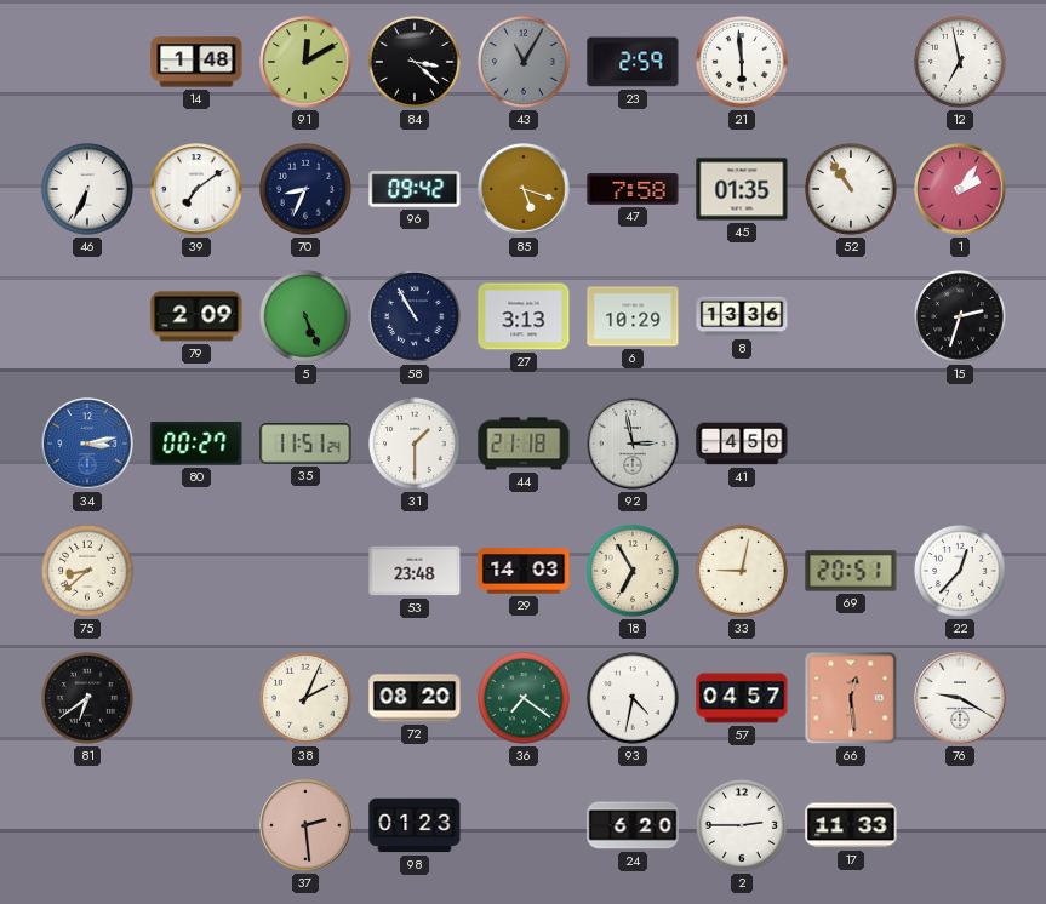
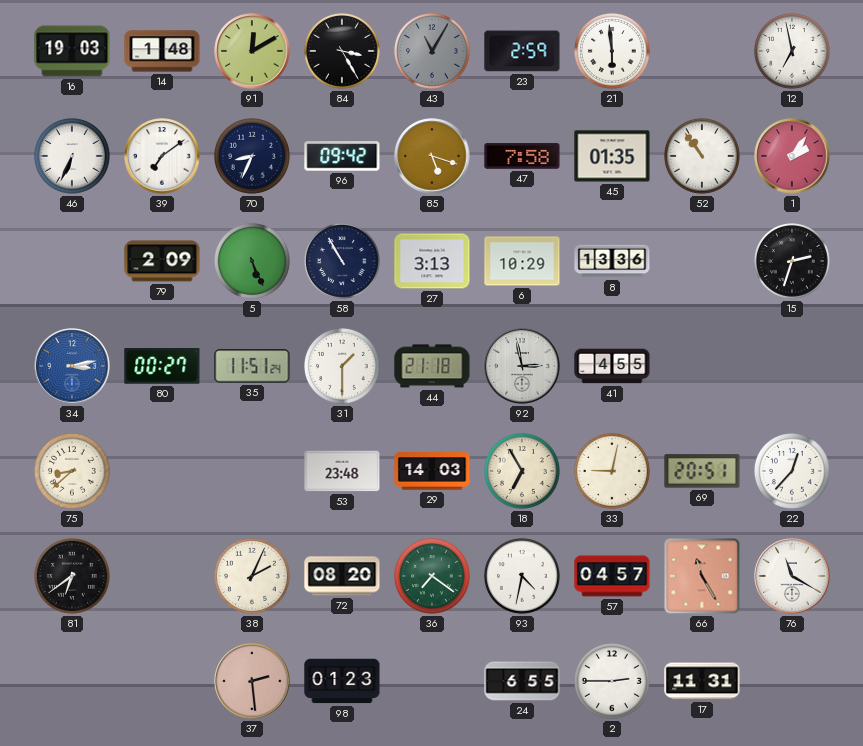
16: none -> 19:03 (72, 51)
84: 3:22 -> 3:25 (342, 51)
41: 4:50 -> 4:55 (612, 366)
66: 12:29 -> 11:25 (702, 576)
76: 9:20 -> 11:20 (792, 576)
24: 6:20 -> 6:55 (522, 681)
17: 11:33 -> 11:31 (702, 681)
